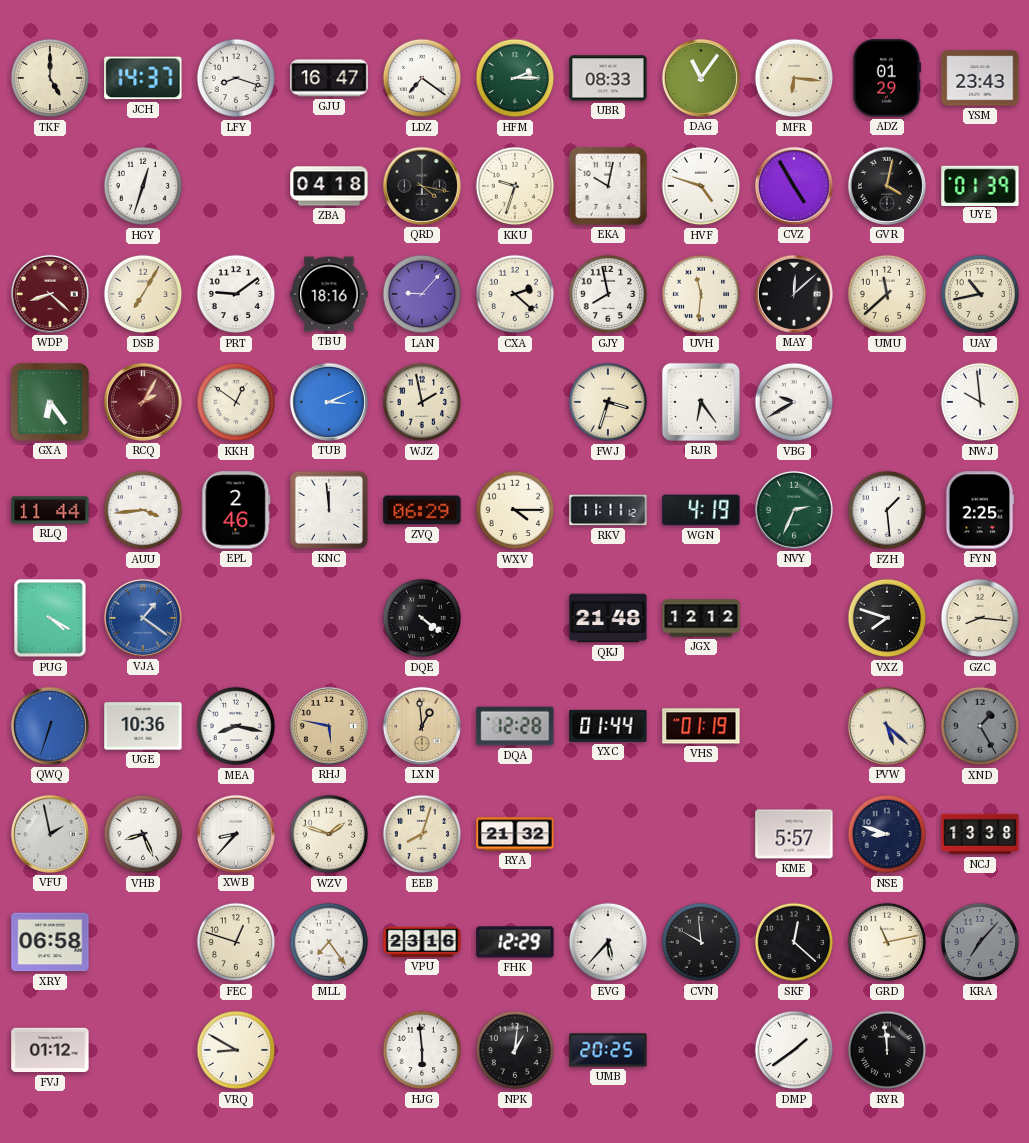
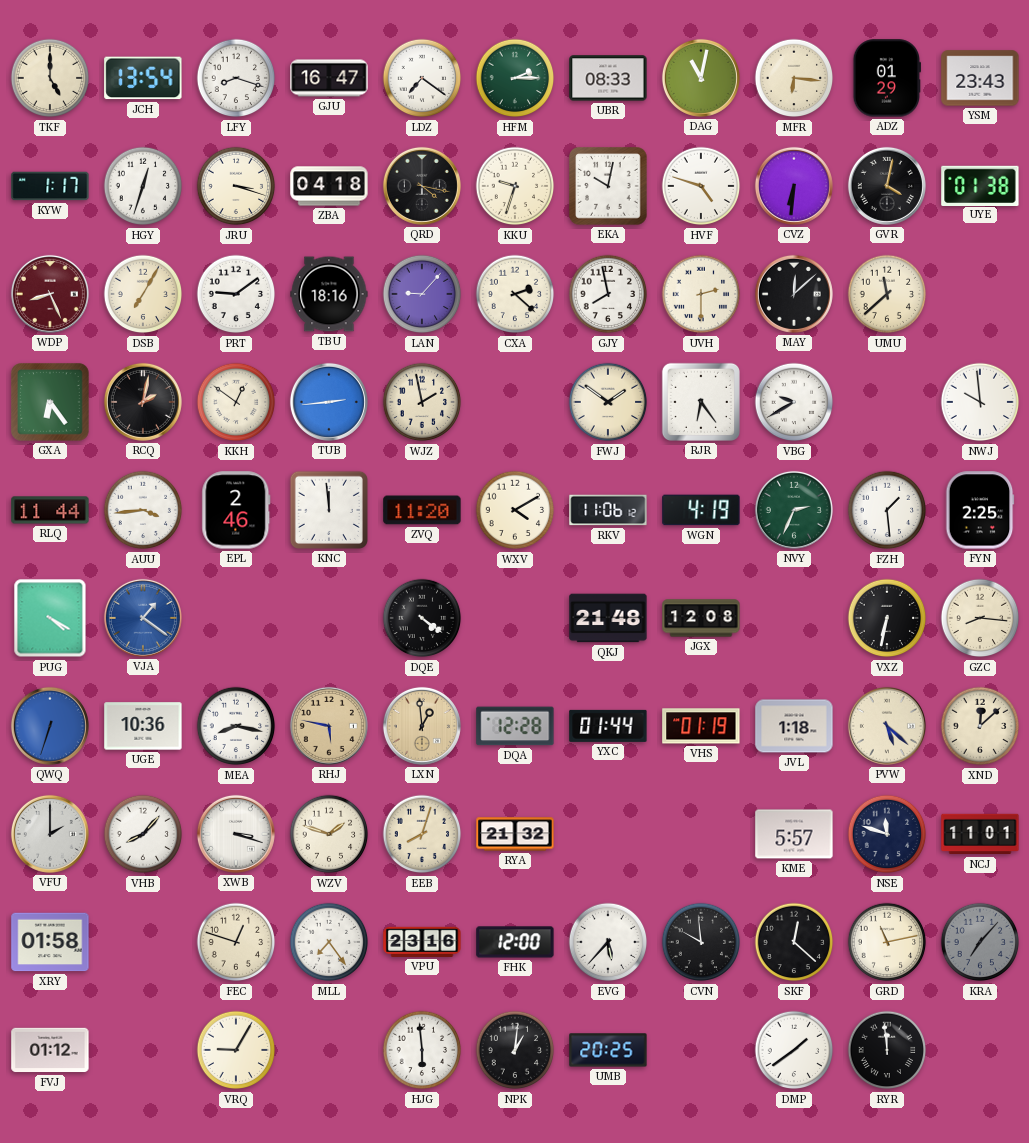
JCH: 14:37 -> 13:54 (143, 78)
DAG: 11:06 -> 11:02 (701, 78)
KYW: none -> 1:17 (50, 186)
JRU: none -> 3:18 (236, 186)
CVZ: 4:55 -> 6:31 (794, 186)
UYE: 01:39 -> 01:38 (980, 185)
WDP: 8:22 -> 8:26 (50, 294)
UVH: 11:31 -> 2:30 (701, 294)
UAY: 10:43 -> none (980, 294)
RCQ: 2:05 -> 2:02 (143, 402)
RCQ dial: burgundy -> black (143, 402)
TUB: 3:11 -> 2:44 (329, 402)
FWJ: 3:33 -> 1:51 (608, 402)
ZVQ: 06:29 -> 11:20 (422, 510)
WXV: 4:15 -> 4:10 (515, 510)
RKV: 11:11 -> 11:06 (608, 510)
JGX: 12:12 -> 12:08 (701, 618)
VXZ: 7:48 -> 6:32 (887, 618)
JVL: none -> 1:18 (794, 726)
XND: 1:25 -> 12:08 (980, 726)
XND dial: grey -> cream (980, 726)
VFU: 1:58 -> 2:00 (50, 834)
VHB: 8:26 -> 8:07 (143, 834)
XWB: 8:37 -> 3:18 (236, 834)
NSE: 8:48 -> 11:48 (887, 834)
NCJ: 13:38 -> 11:01 (980, 834)
XRY: 06:58 -> 01:58 (50, 942)
FHK: 12:29 -> 12:00 (515, 942)
VRQ: 8:50 -> 9:05 (236, 1050)
